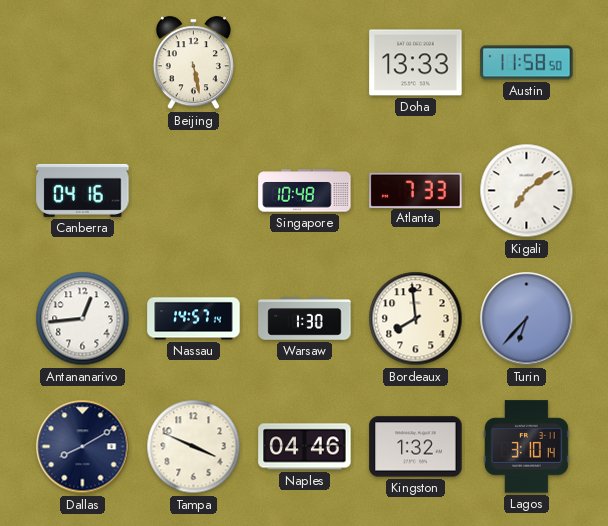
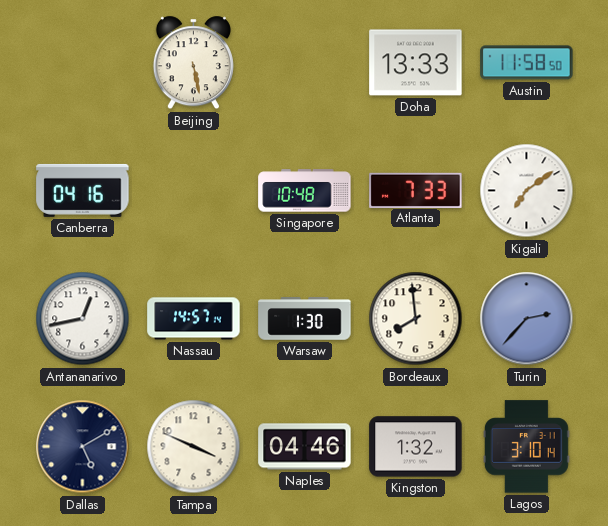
Antananarivo: 12:44 -> 12:43 (83, 319)
Turin: 6:37 -> 2:37 (527, 319)
Dallas: 8:10 -> 5:10 (83, 447)
